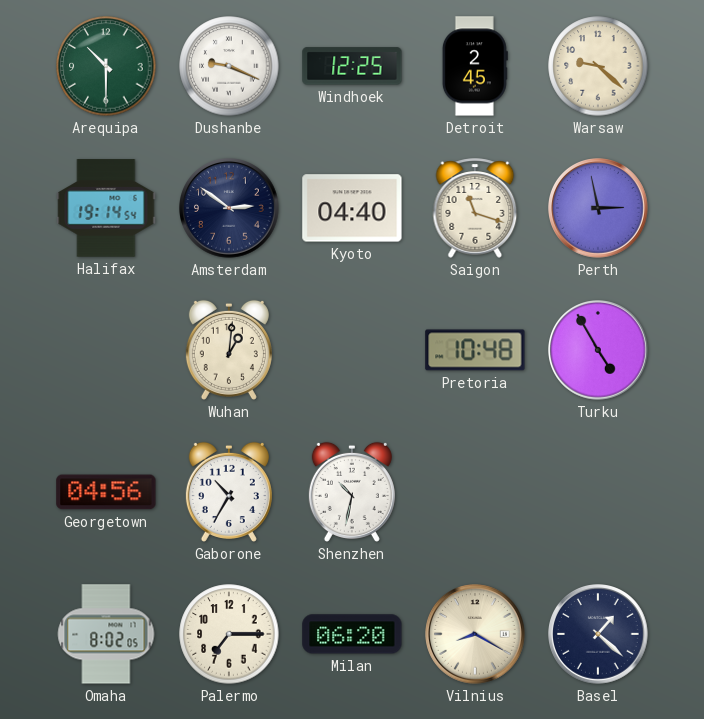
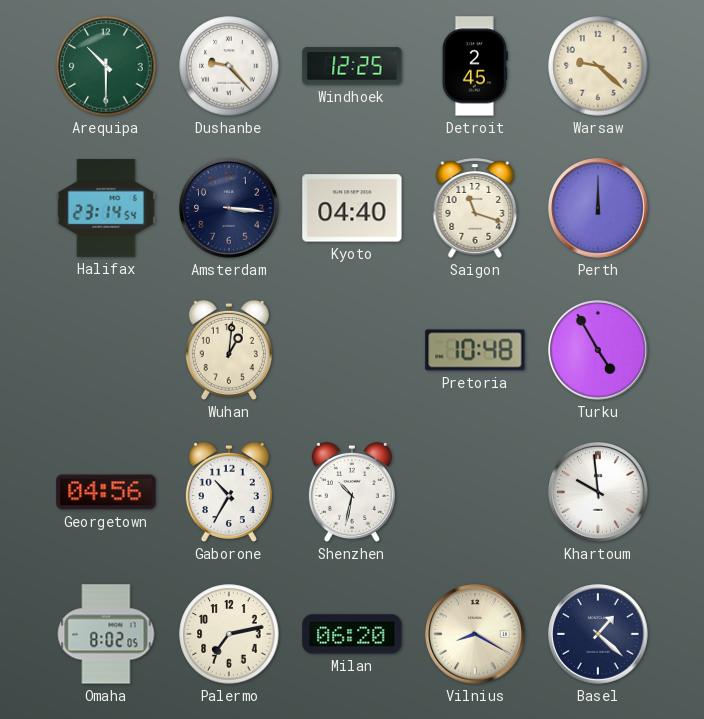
Dushanbe: 9:19 -> 9:23 (229, 66)
Halifax: 19:14 -> 23:14 (106, 208)
Amsterdam: 2:51 -> 3:16 (230, 209)
Perth: 2:58 -> 12:00 (599, 209)
Khartoum: none -> 9:59 (599, 493)
Palermo: 7:15 -> 7:13 (229, 634)
